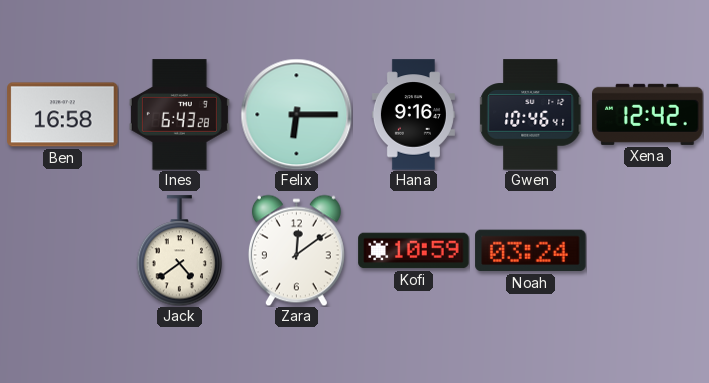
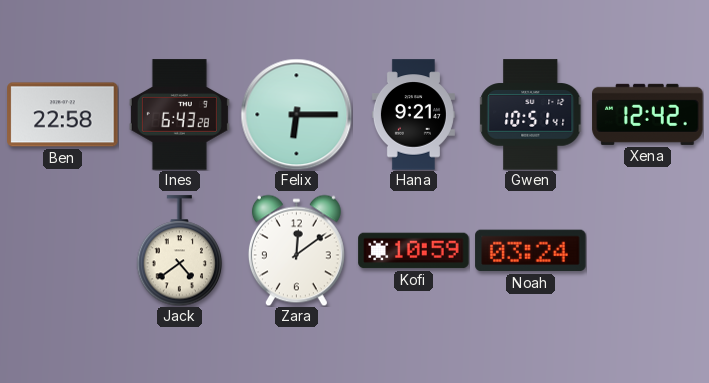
Ben: 16:58 -> 22:58 (63, 115)
Hana: 9:16 -> 9:21 (413, 115)
Gwen: 10:46 -> 10:51 (531, 115)
